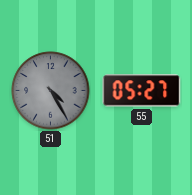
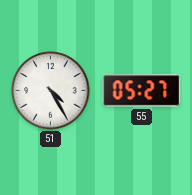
51 dial: grey -> white (51, 91)
